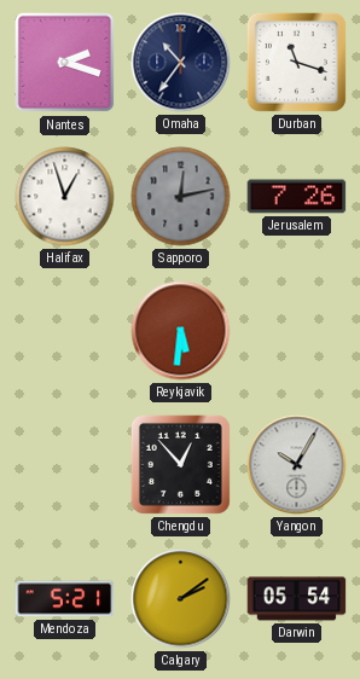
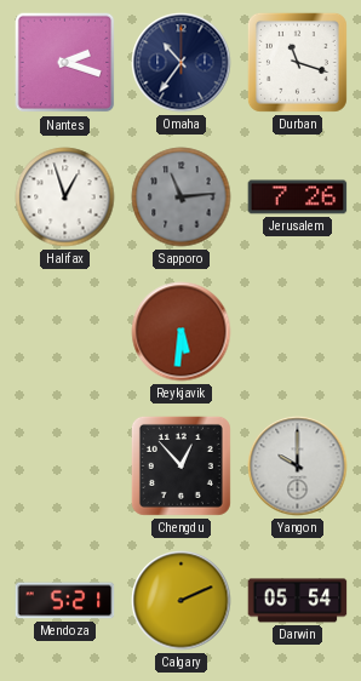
Sapporo: 12:13 -> 11:14 (182, 198)
Yangon: 10:05 -> 10:00 (298, 467)
Calgary: 2:09 -> 2:11 (182, 601)
